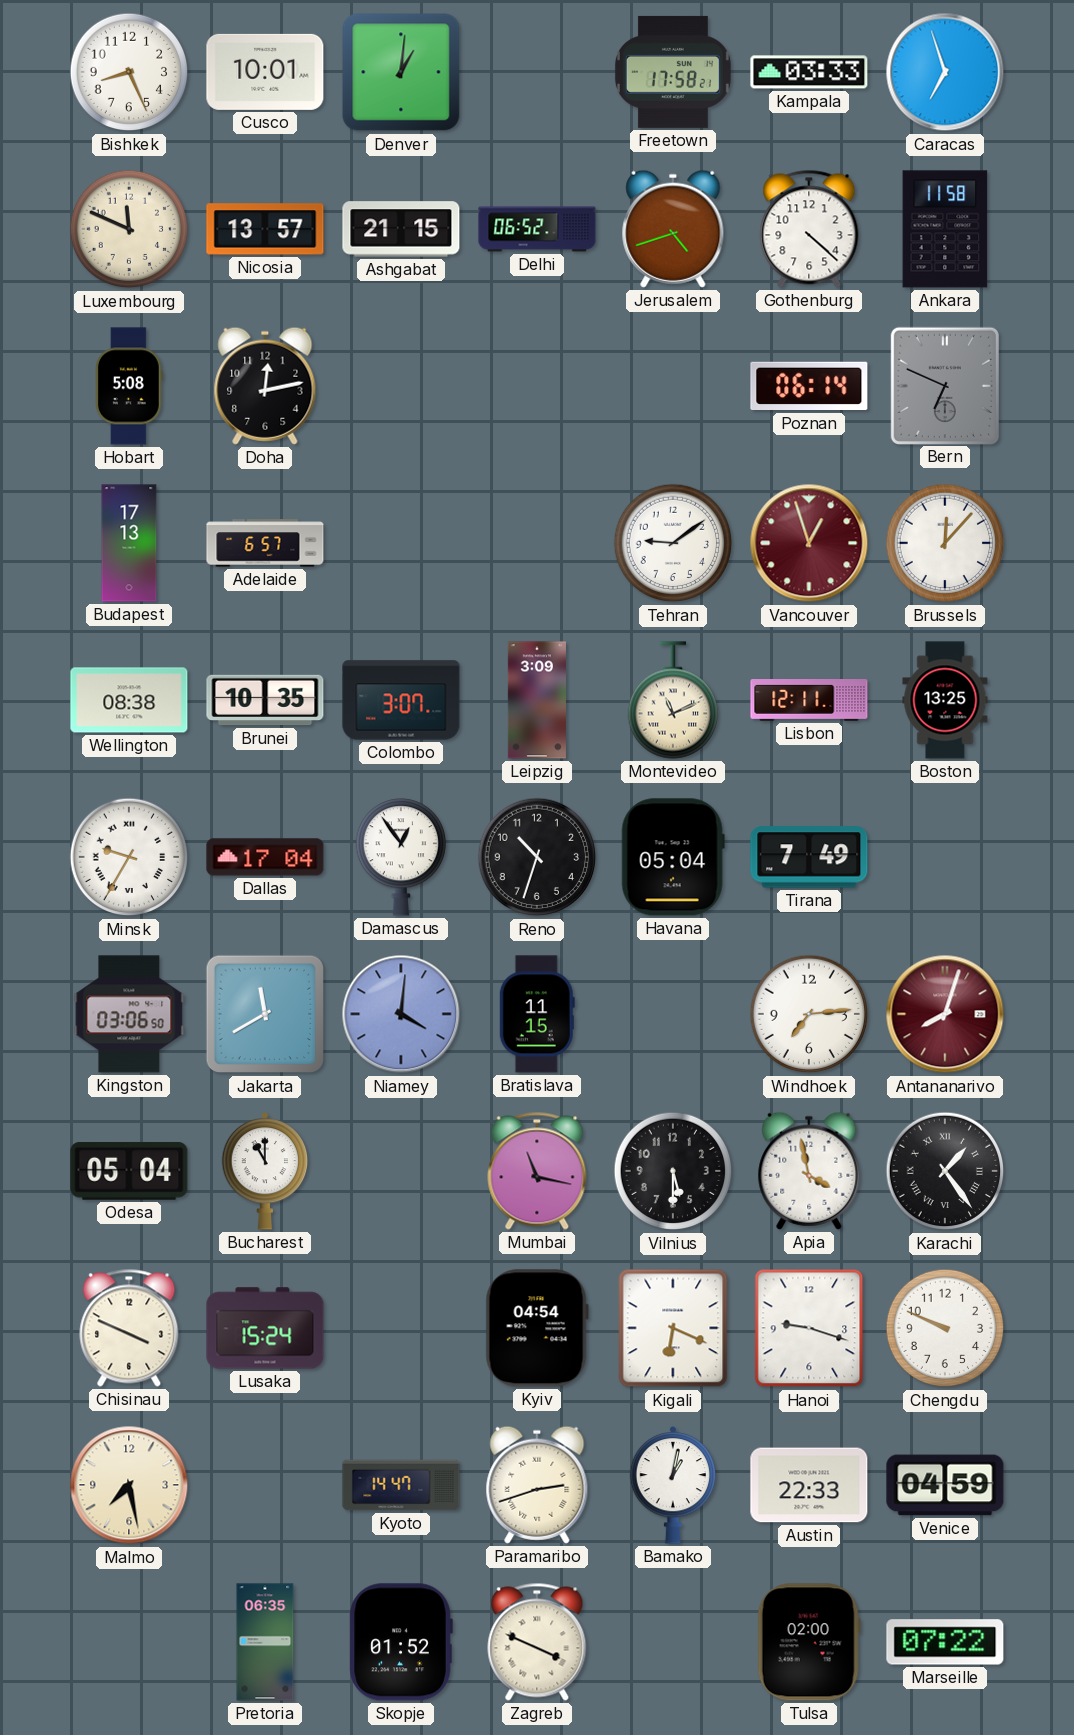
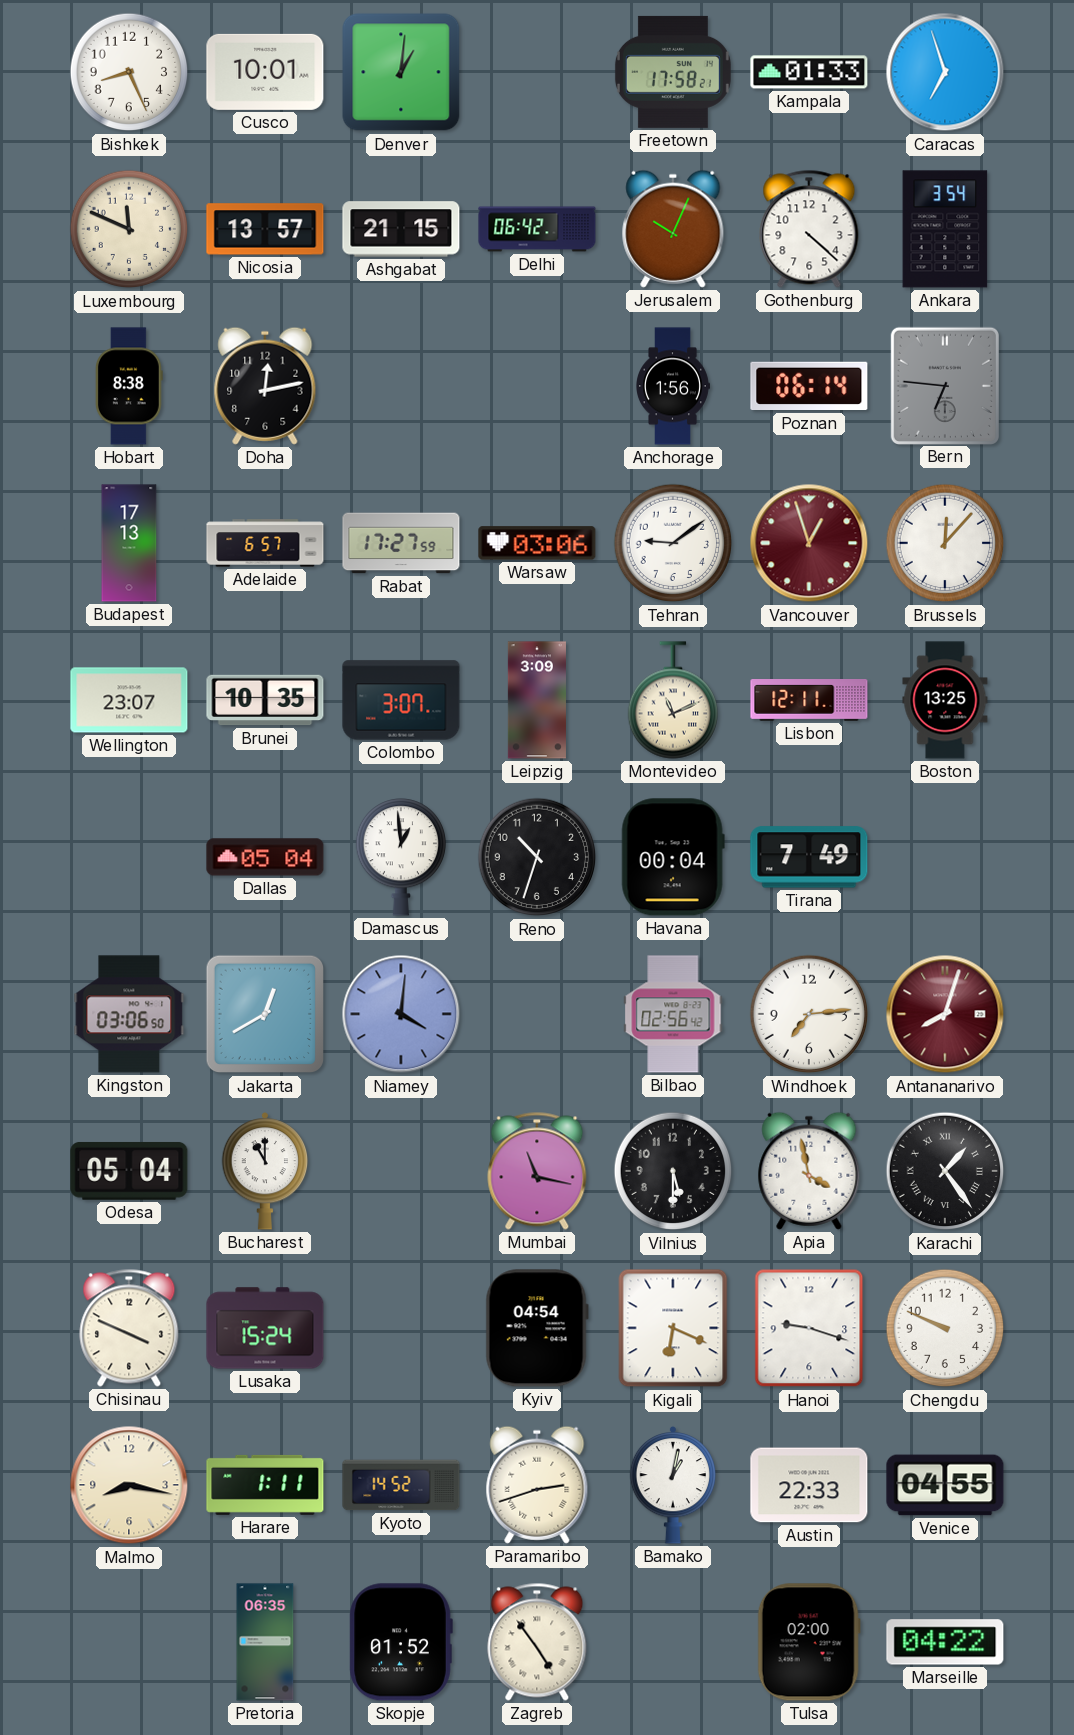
Kampala: 03:33 -> 01:33 (809, 72)
Delhi: 06:52 -> 06:42 (537, 229)
Jerusalem: 4:42 -> 10:04 (673, 229)
Ankara: 11:58 -> 3:54 (945, 229)
Hobart: 5:08 -> 8:38 (129, 386)
Anchorage: none -> 1:56 (673, 386)
Bern: 6:49 -> 6:46 (945, 385)
Rabat: none -> 17:27 (401, 543)
Warsaw: none -> 03:06 (537, 543)
Wellington: 08:38 -> 23:07 (129, 700)
Minsk: 9:35 -> none (129, 857)
Dallas: 17:04 -> 05:04 (265, 857)
Damascus: 12:54 -> 12:59 (400, 857)
Havana: 05:04 -> 00:04 (673, 857)
Jakarta: 11:40 -> 12:40 (265, 1014)
Bratislava: 11:15 -> none (537, 1014)
Bilbao: none -> 02:56 (673, 1014)
Malmo: 7:28 -> 8:17 (129, 1485)
Harare: none -> 1:11 (265, 1485)
Kyoto: 14:47 -> 14:52 (401, 1485)
Venice: 04:59 -> 04:55 (945, 1485)
Zagreb: 3:49 -> 4:54 (537, 1642)
Marseille: 07:22 -> 04:22 (945, 1642)
